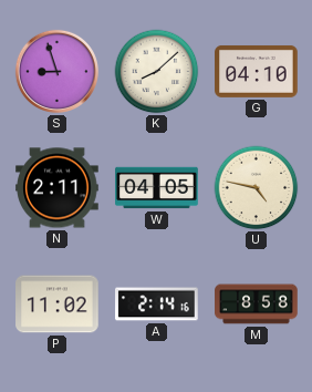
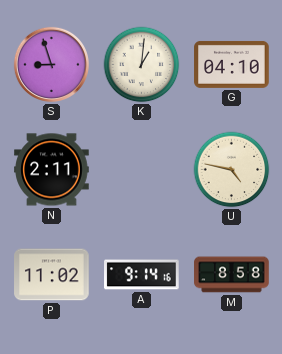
K: 8:08 -> 1:01 (142, 65)
W: 04:05 -> none (157, 188)
A: 2:14 -> 9:14 (142, 275)
